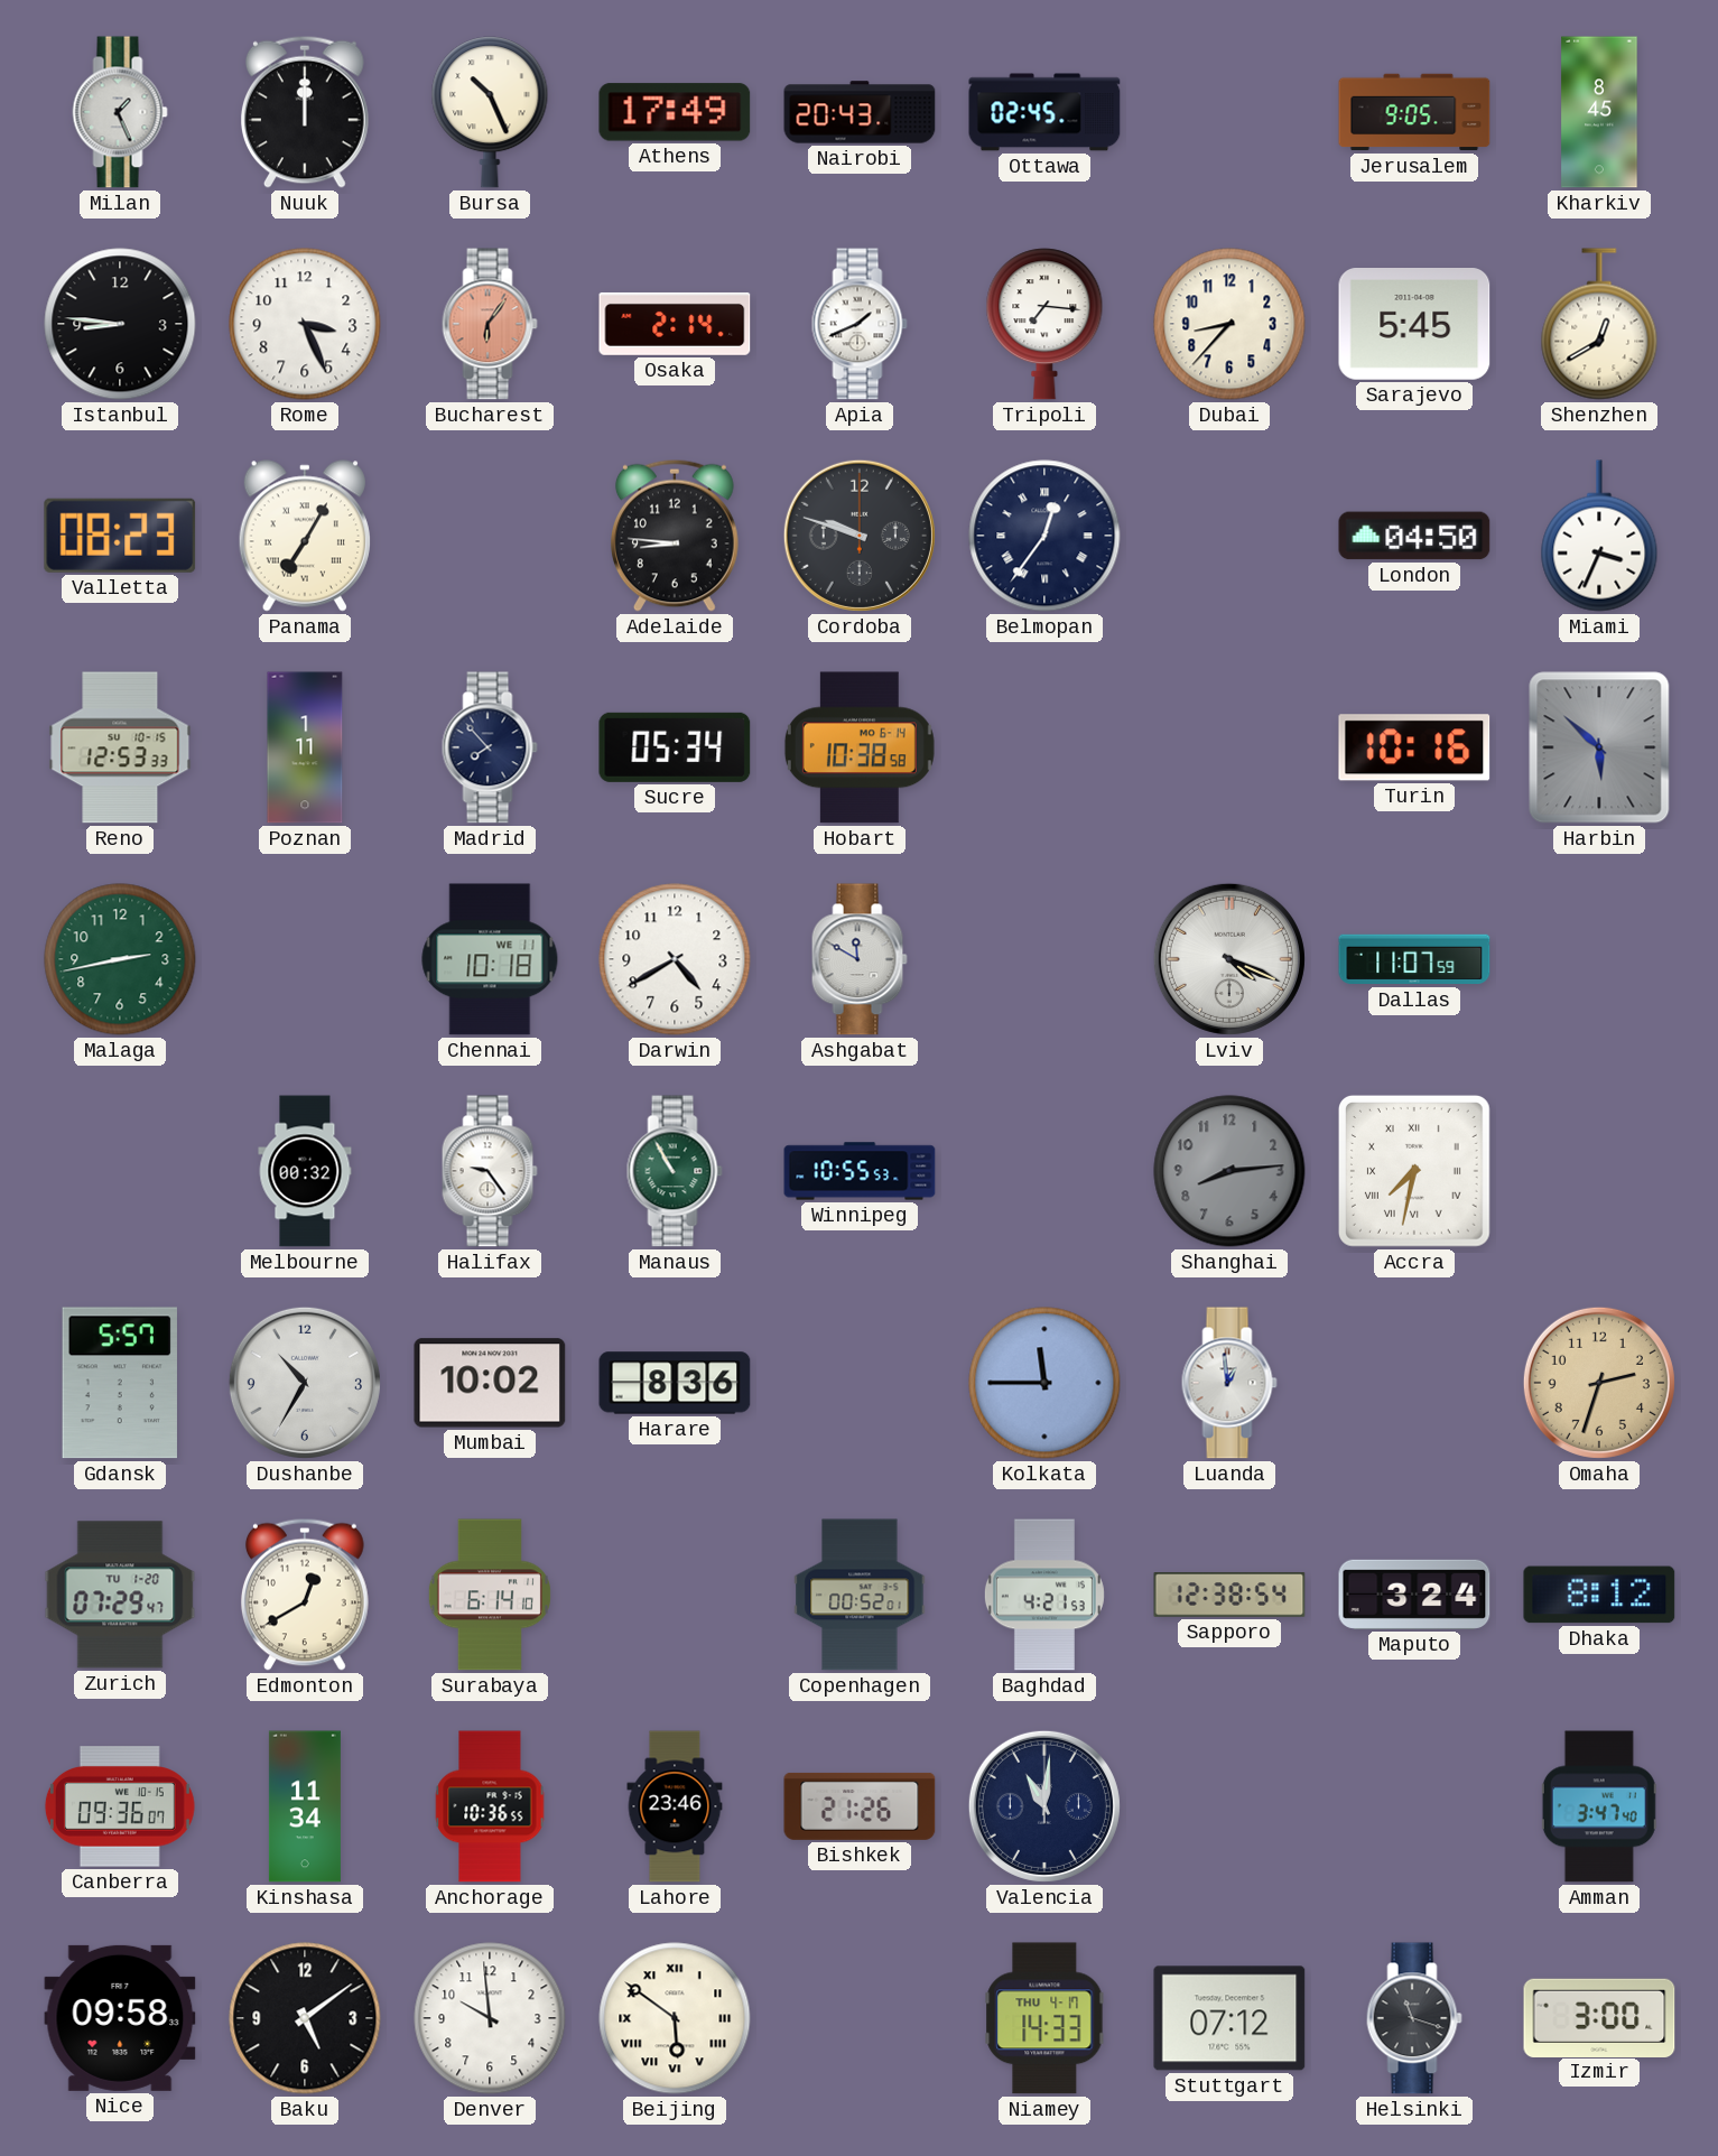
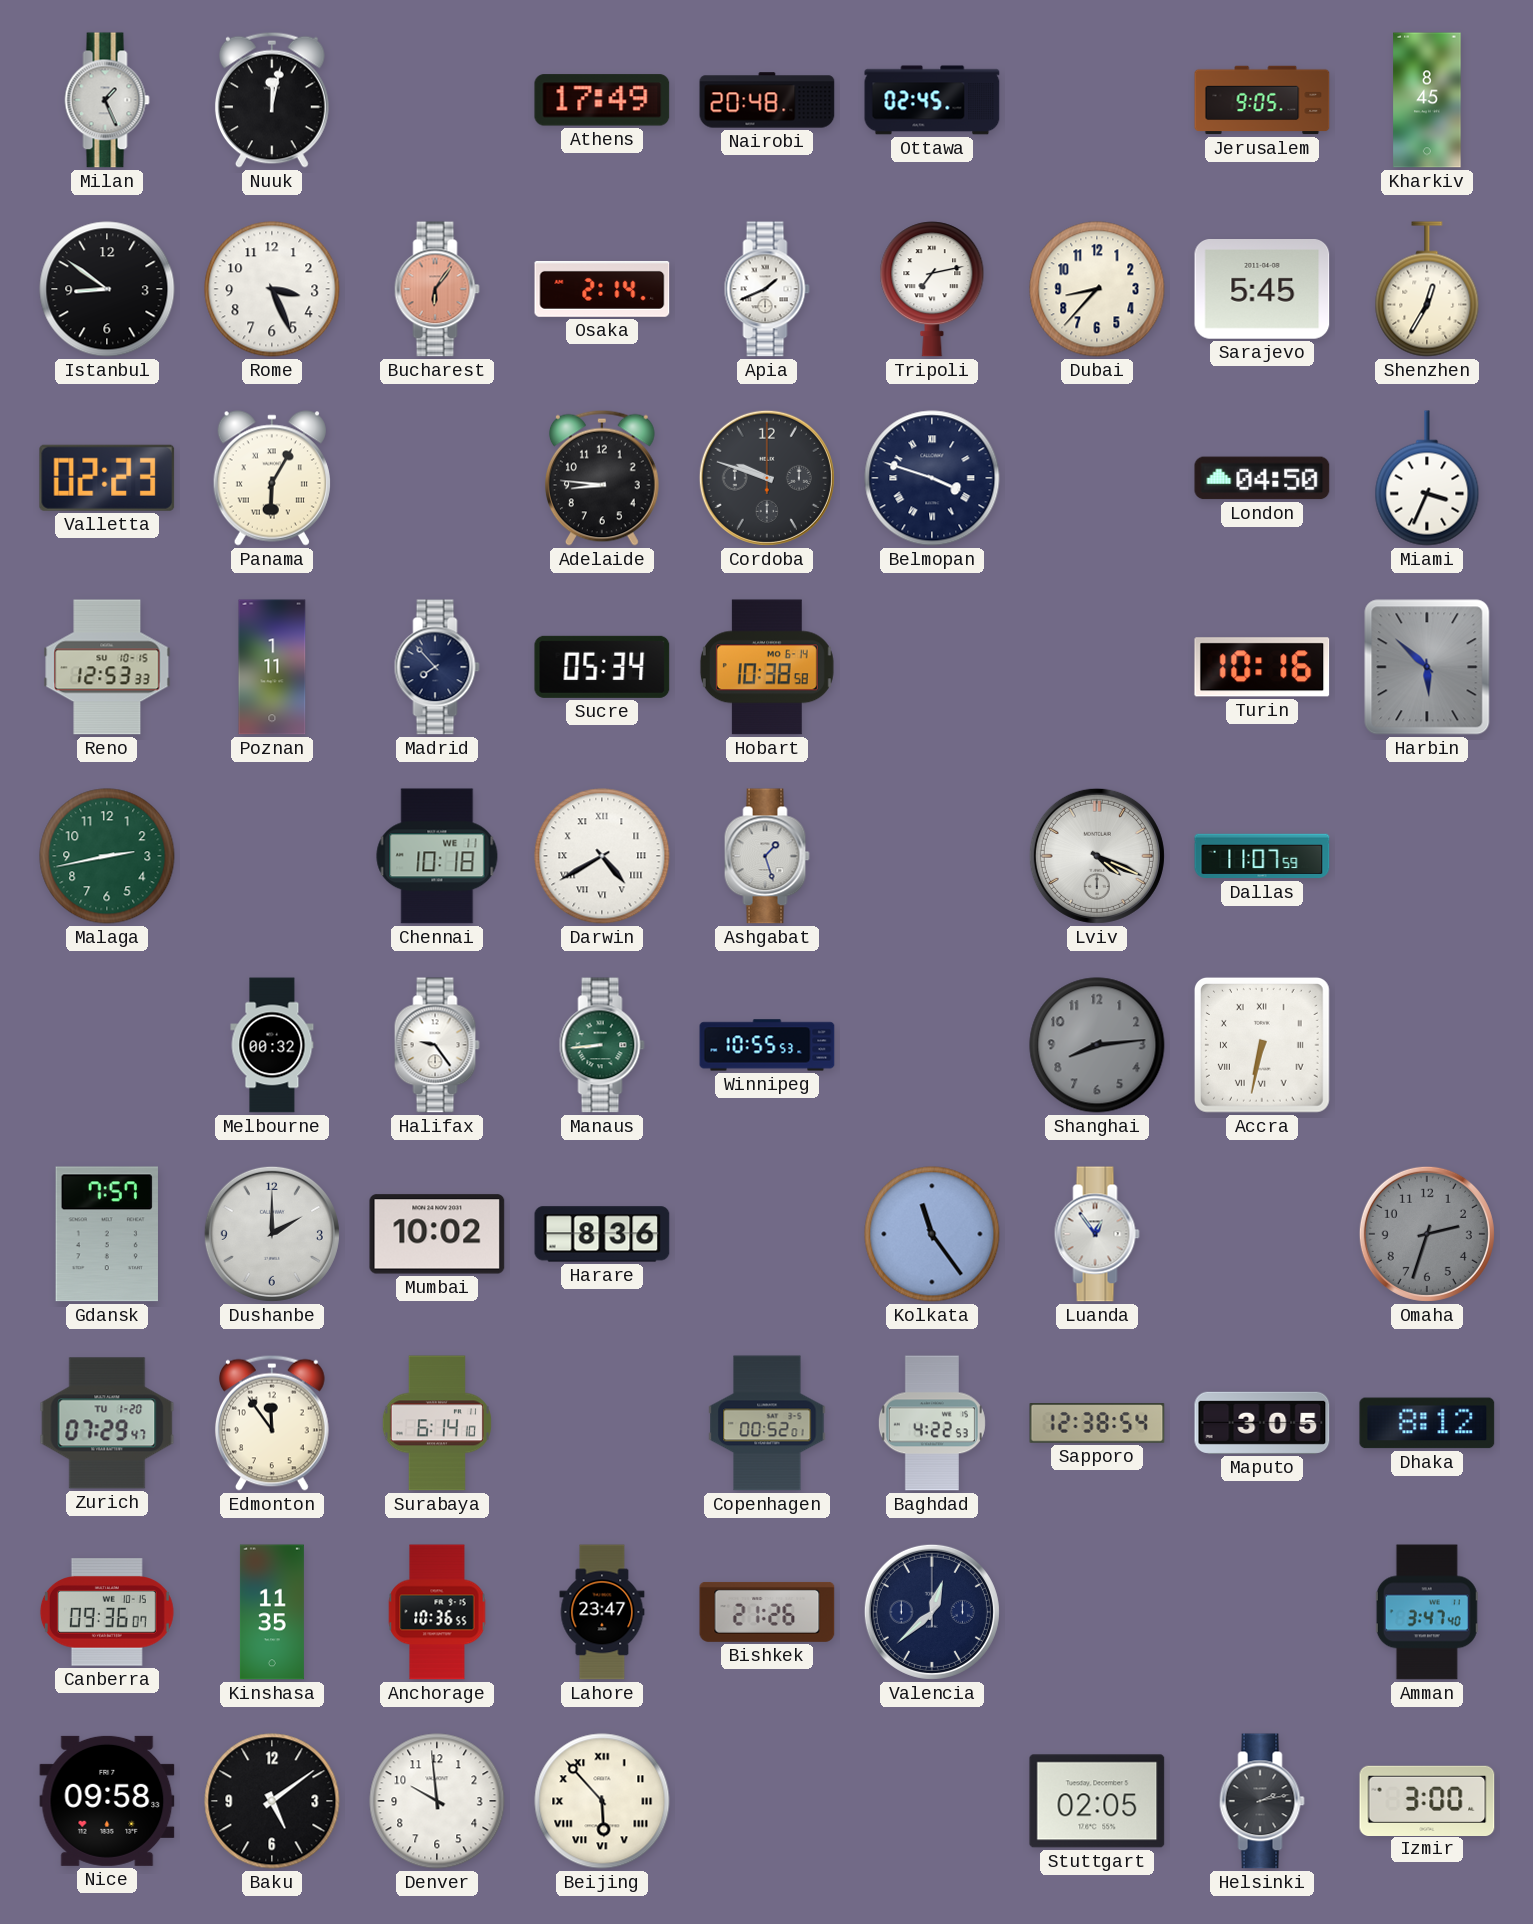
Nuuk: 12:00 -> 12:02 (272, 100)
Bursa: 10:26 -> none (490, 112)
Nairobi: 20:43 -> 20:48 (767, 100)
Istanbul: 8:46 -> 8:51 (107, 289)
Tripoli: 7:16 -> 7:13 (932, 289)
Shenzhen: 12:40 -> 12:35 (1427, 289)
Valletta: 08:23 -> 02:23 (107, 478)
Panama: 7:05 -> 6:05 (272, 478)
Belmopan: 12:36 -> 3:48 (932, 478)
Darwin numerals: Arabic -> Roman (602, 856)
Ashgabat: 11:50 -> 1:27 (767, 856)
Manaus: 10:55 -> 8:44 (602, 1045)
Accra: 7:32 -> 6:32 (1262, 1045)
Gdansk: 5:57 -> 7:57 (107, 1234)
Dushanbe: 10:35 -> 2:00 (272, 1234)
Kolkata: 11:45 -> 11:24 (932, 1234)
Luanda: 12:59 -> 12:54 (1097, 1234)
Omaha dial: champagne -> grey (1427, 1234)
Edmonton: 12:40 -> 11:54 (272, 1423)
Baghdad: 4:21 -> 4:22 (932, 1423)
Maputo: 3:24 -> 3:05 (1262, 1423)
Kinshasa: 11:34 -> 11:35 (272, 1612)
Lahore: 23:46 -> 23:47 (602, 1612)
Valencia: 11:01 -> 12:38 (932, 1612)
Beijing: 5:51 -> 5:53 (602, 1801)
Niamey: 14:33 -> none (1044, 2018)
Stuttgart: 07:12 -> 02:05 (1097, 1801)
Helsinki: 11:18 -> 2:13 (1262, 1801)
